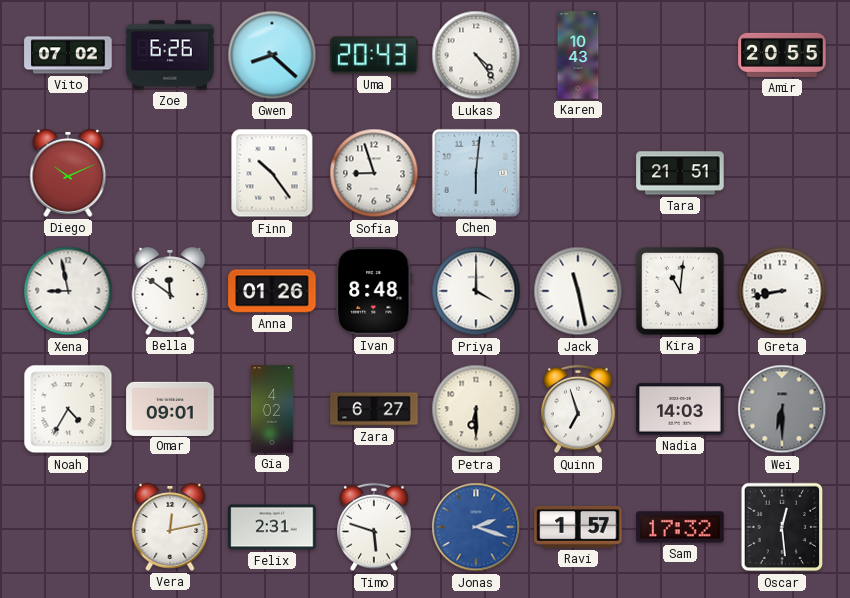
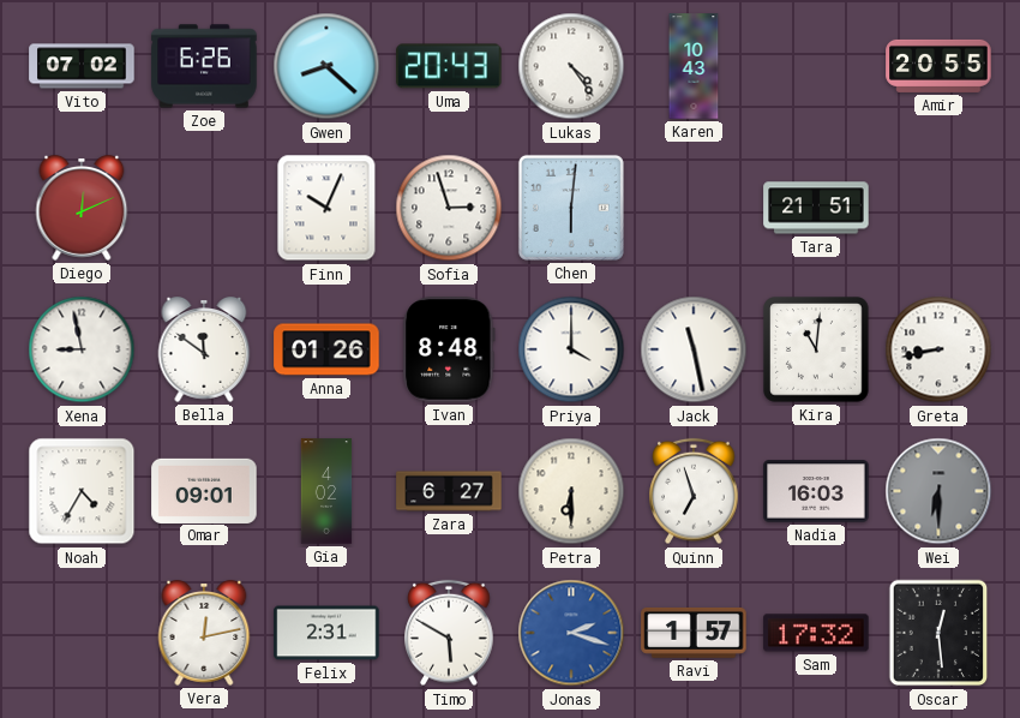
Diego: 10:11 -> 12:11 (82, 209)
Finn: 10:24 -> 10:04 (326, 208)
Sofia: 8:57 -> 2:57 (449, 208)
Nadia: 14:03 -> 16:03 (816, 491)
Timo: 5:48 -> 5:50 (449, 633)
